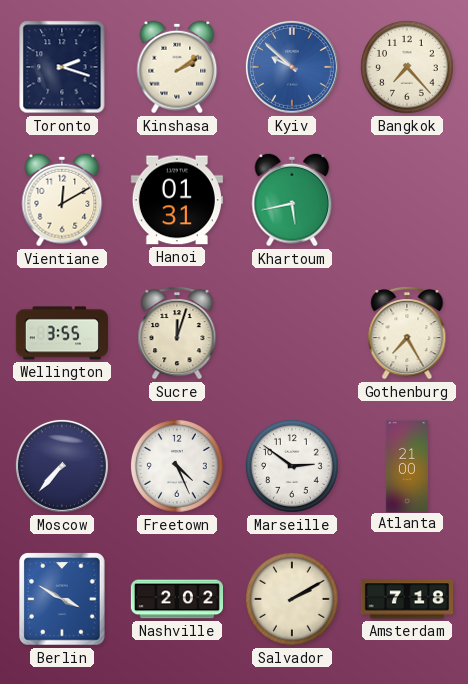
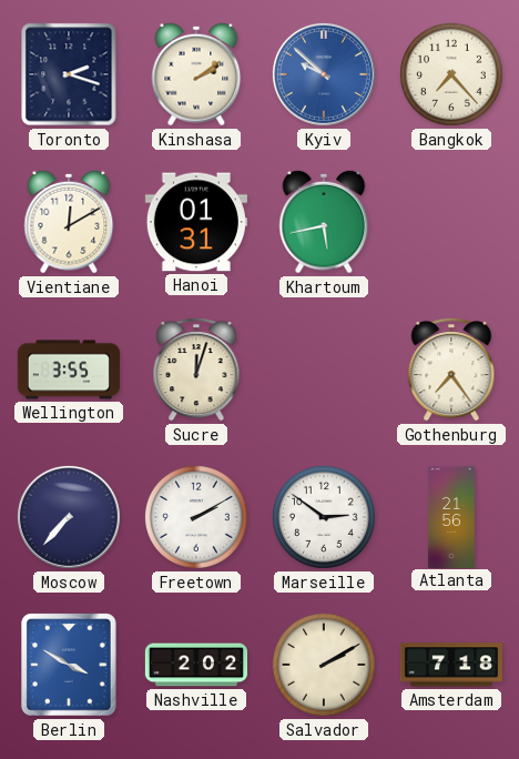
Gothenburg: 7:25 -> 7:24 (451, 370)
Freetown: 4:26 -> 2:10 (196, 517)
Atlanta: 21:00 -> 21:56 (451, 516)
